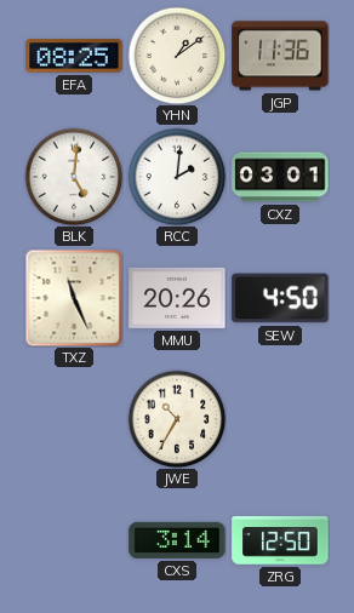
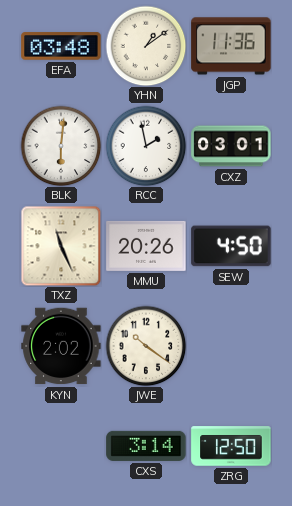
EFA: 08:25 -> 03:48 (61, 46)
BLK: 5:01 -> 6:01 (61, 146)
RCC: 2:01 -> 1:58 (146, 146)
KYN: none -> 2:02 (61, 346)
JWE: 10:35 -> 10:21 (146, 346)
